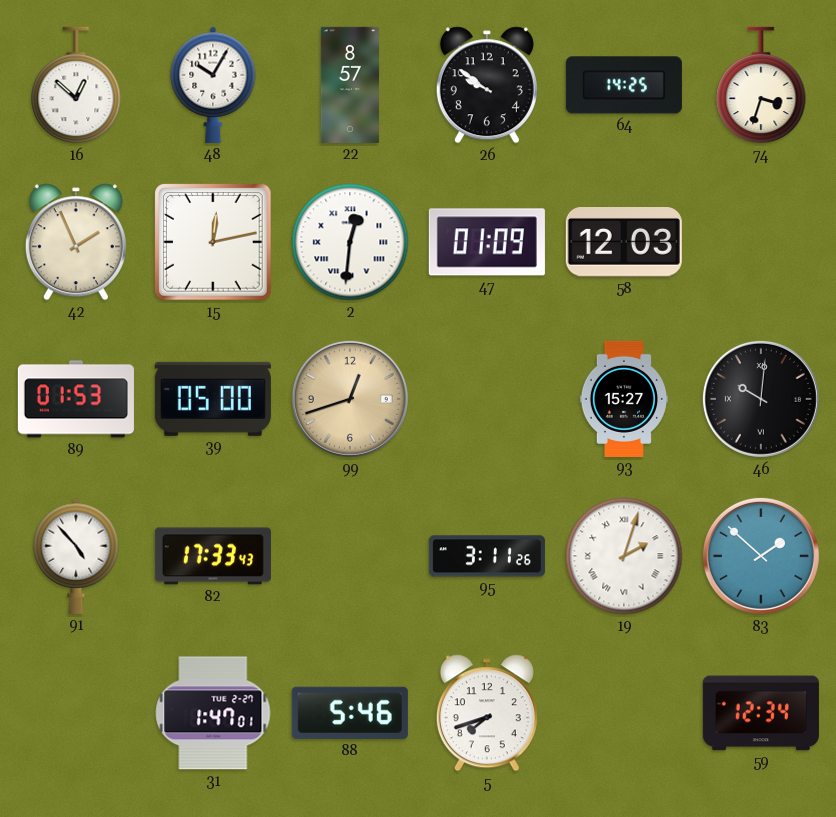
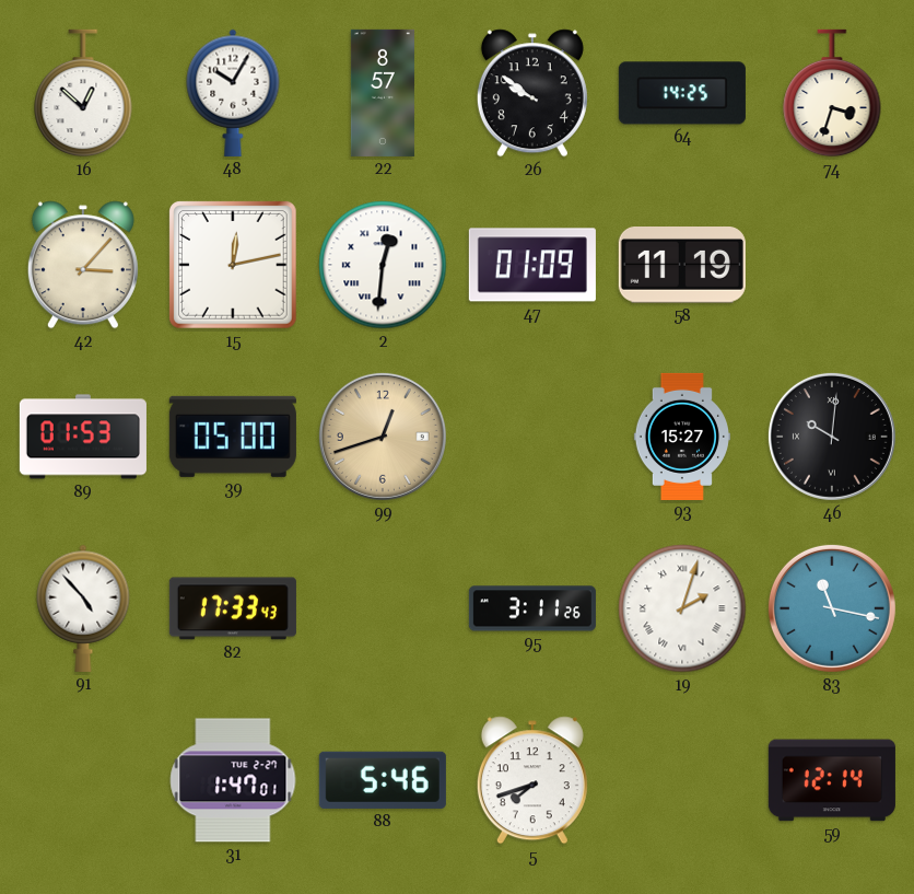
42: 1:56 -> 3:07 (83, 265)
58: 12:03 -> 11:19 (682, 266)
83: 1:52 -> 11:17 (832, 608)
59: 12:34 -> 12:14 (832, 780)
